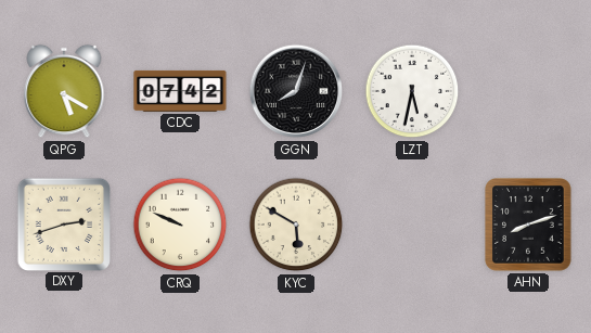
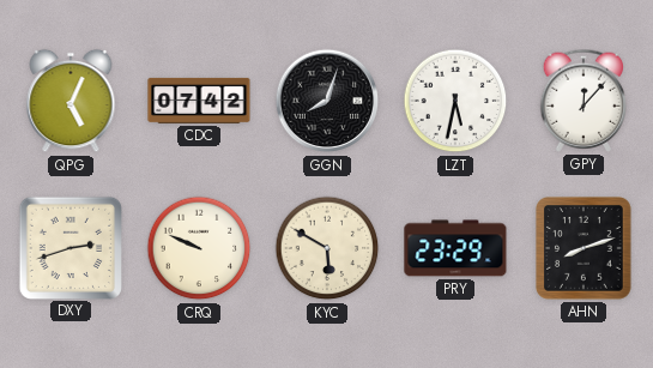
QPG: 5:20 -> 5:04 (71, 101)
GPY: none -> 12:07 (584, 101)
PRY: none -> 23:29 (455, 248)
